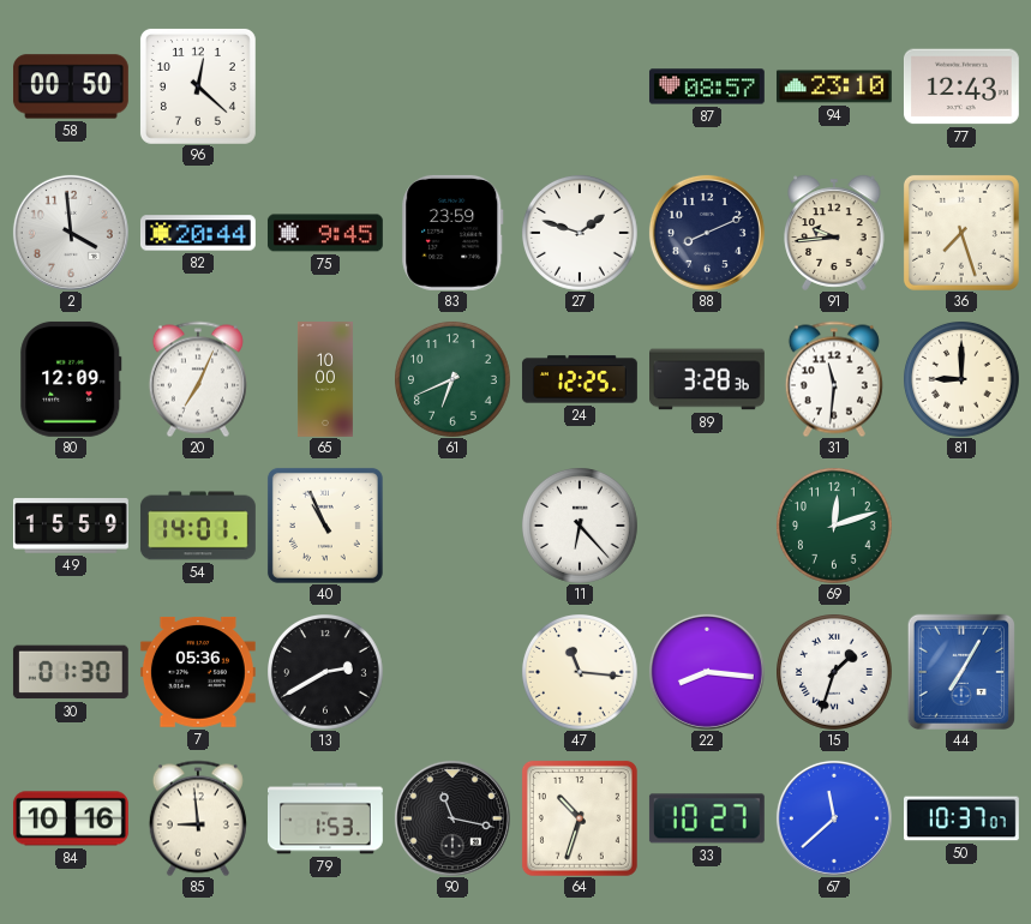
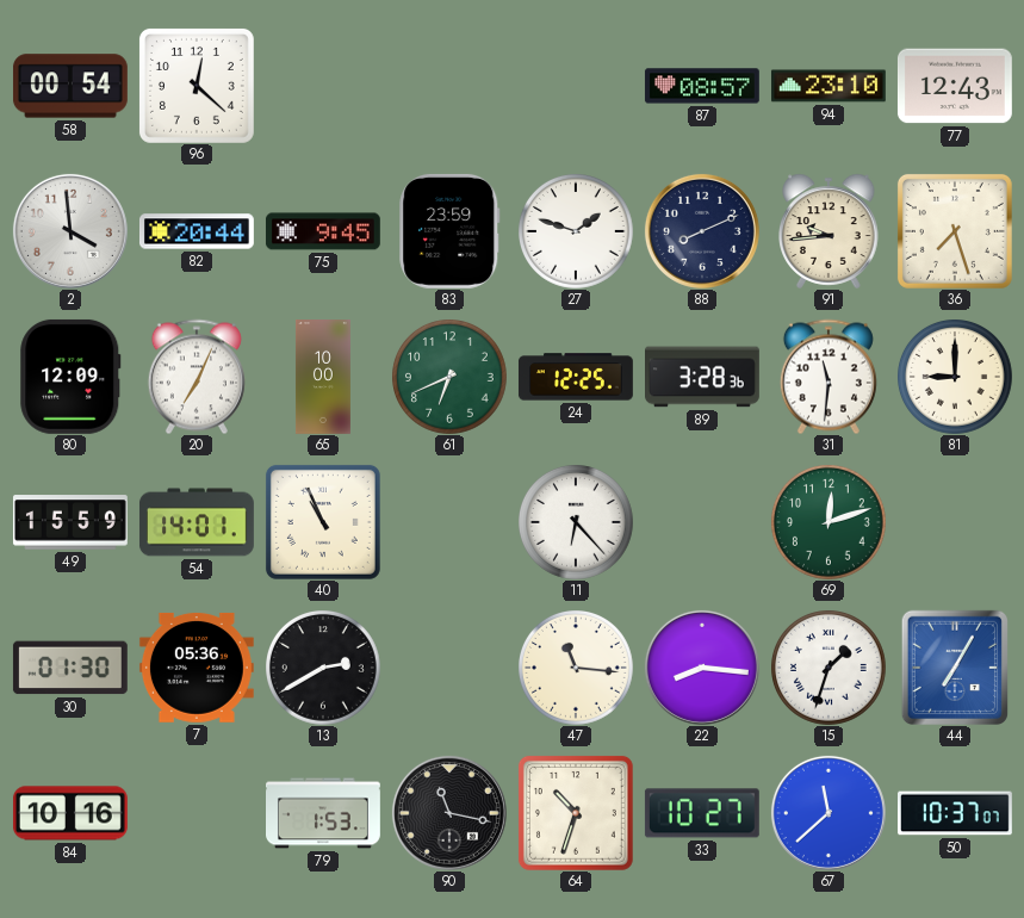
58: 00:50 -> 00:54 (70, 86)
85: 8:59 -> none (198, 818)
